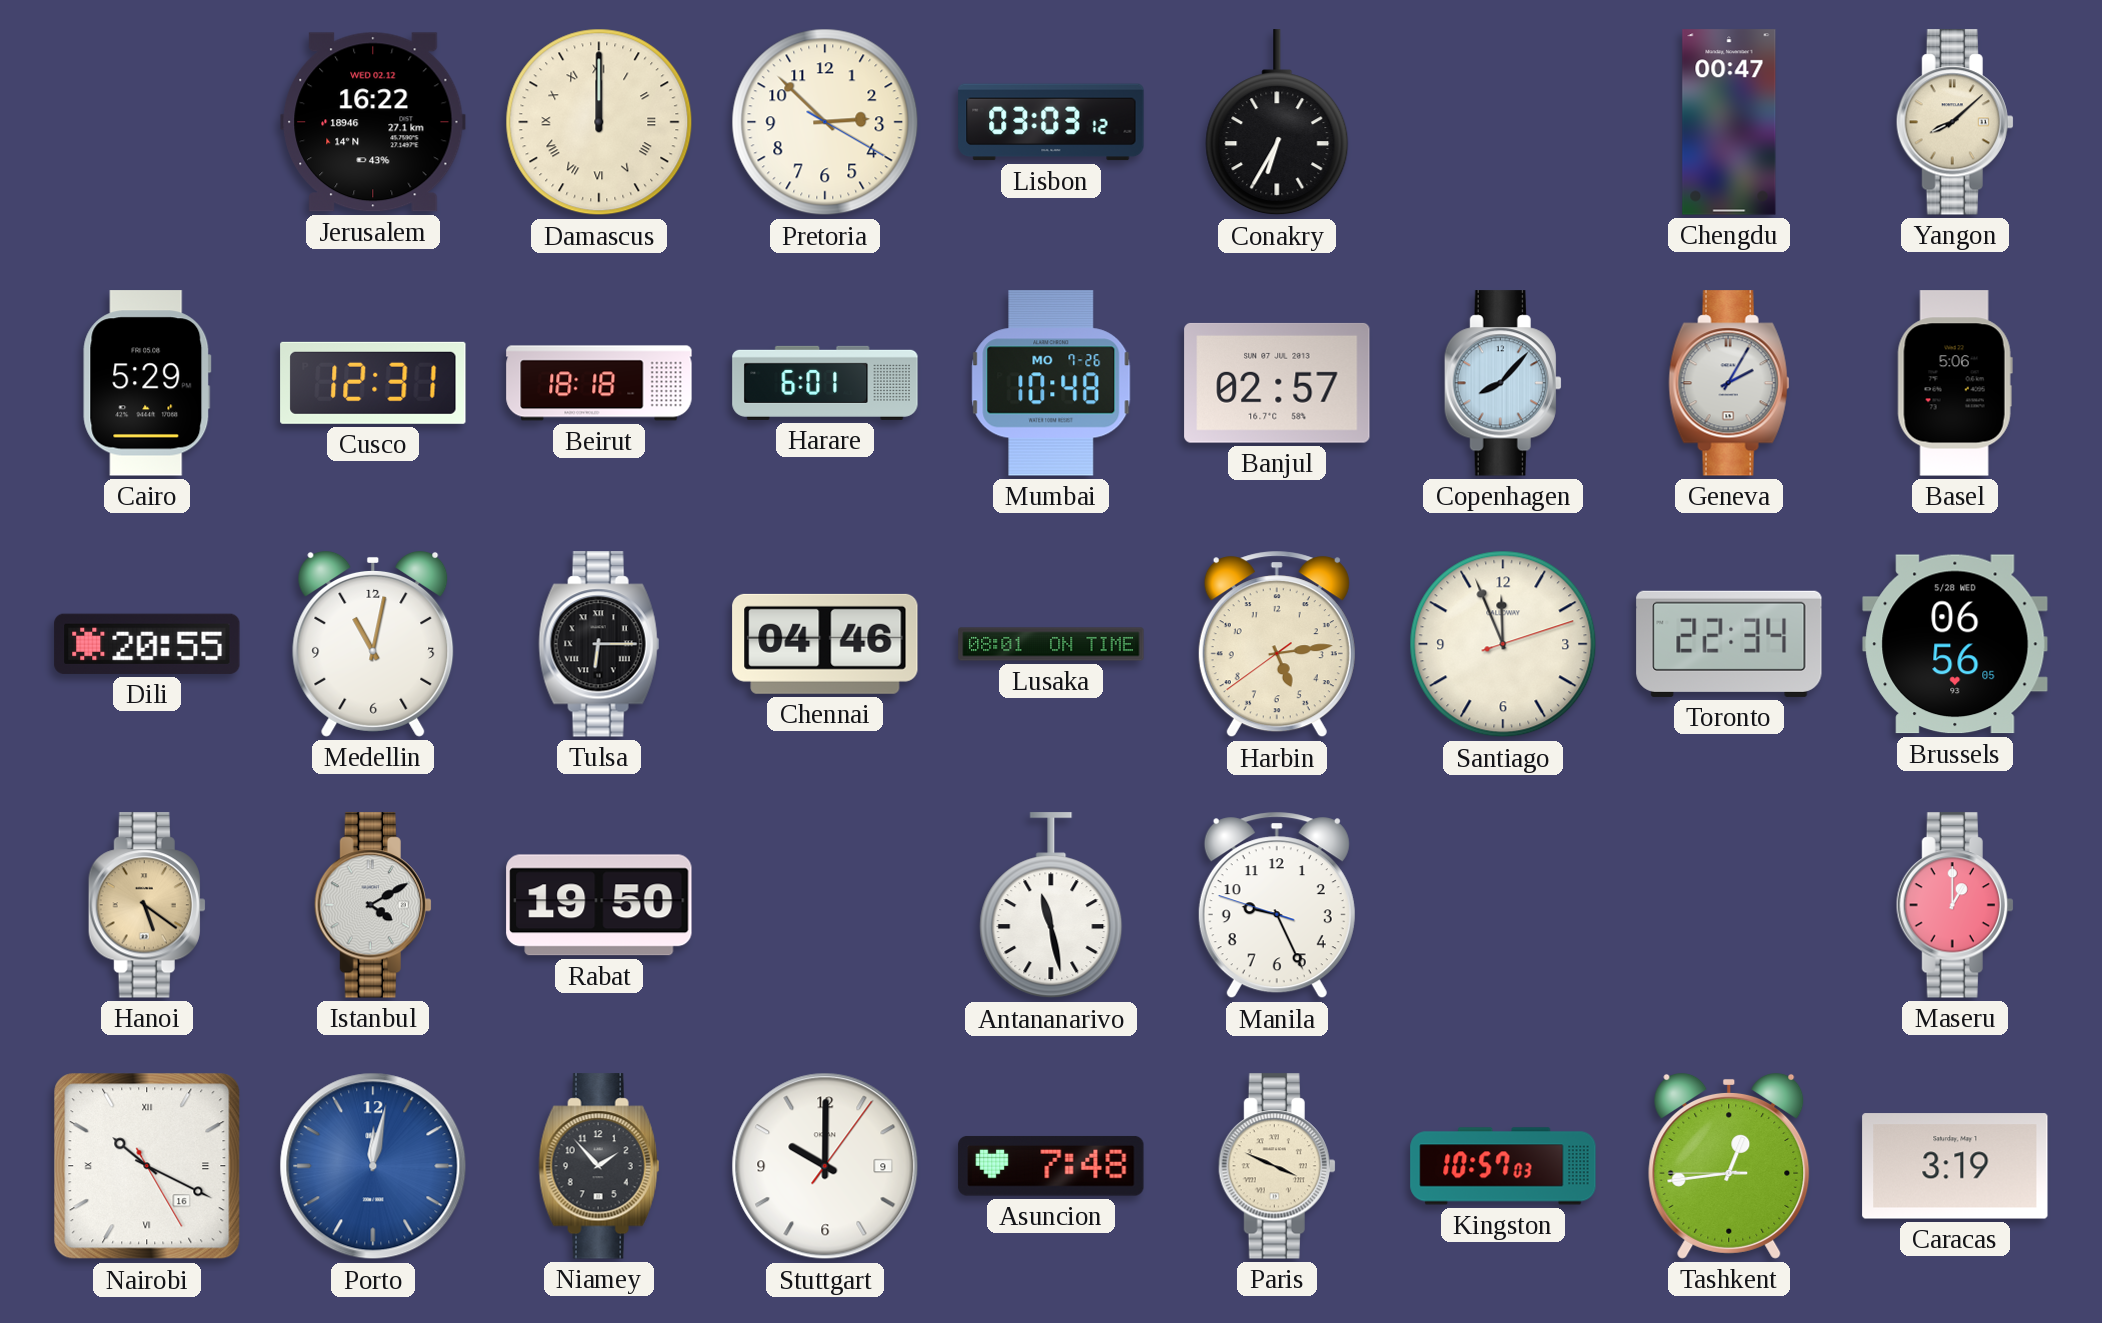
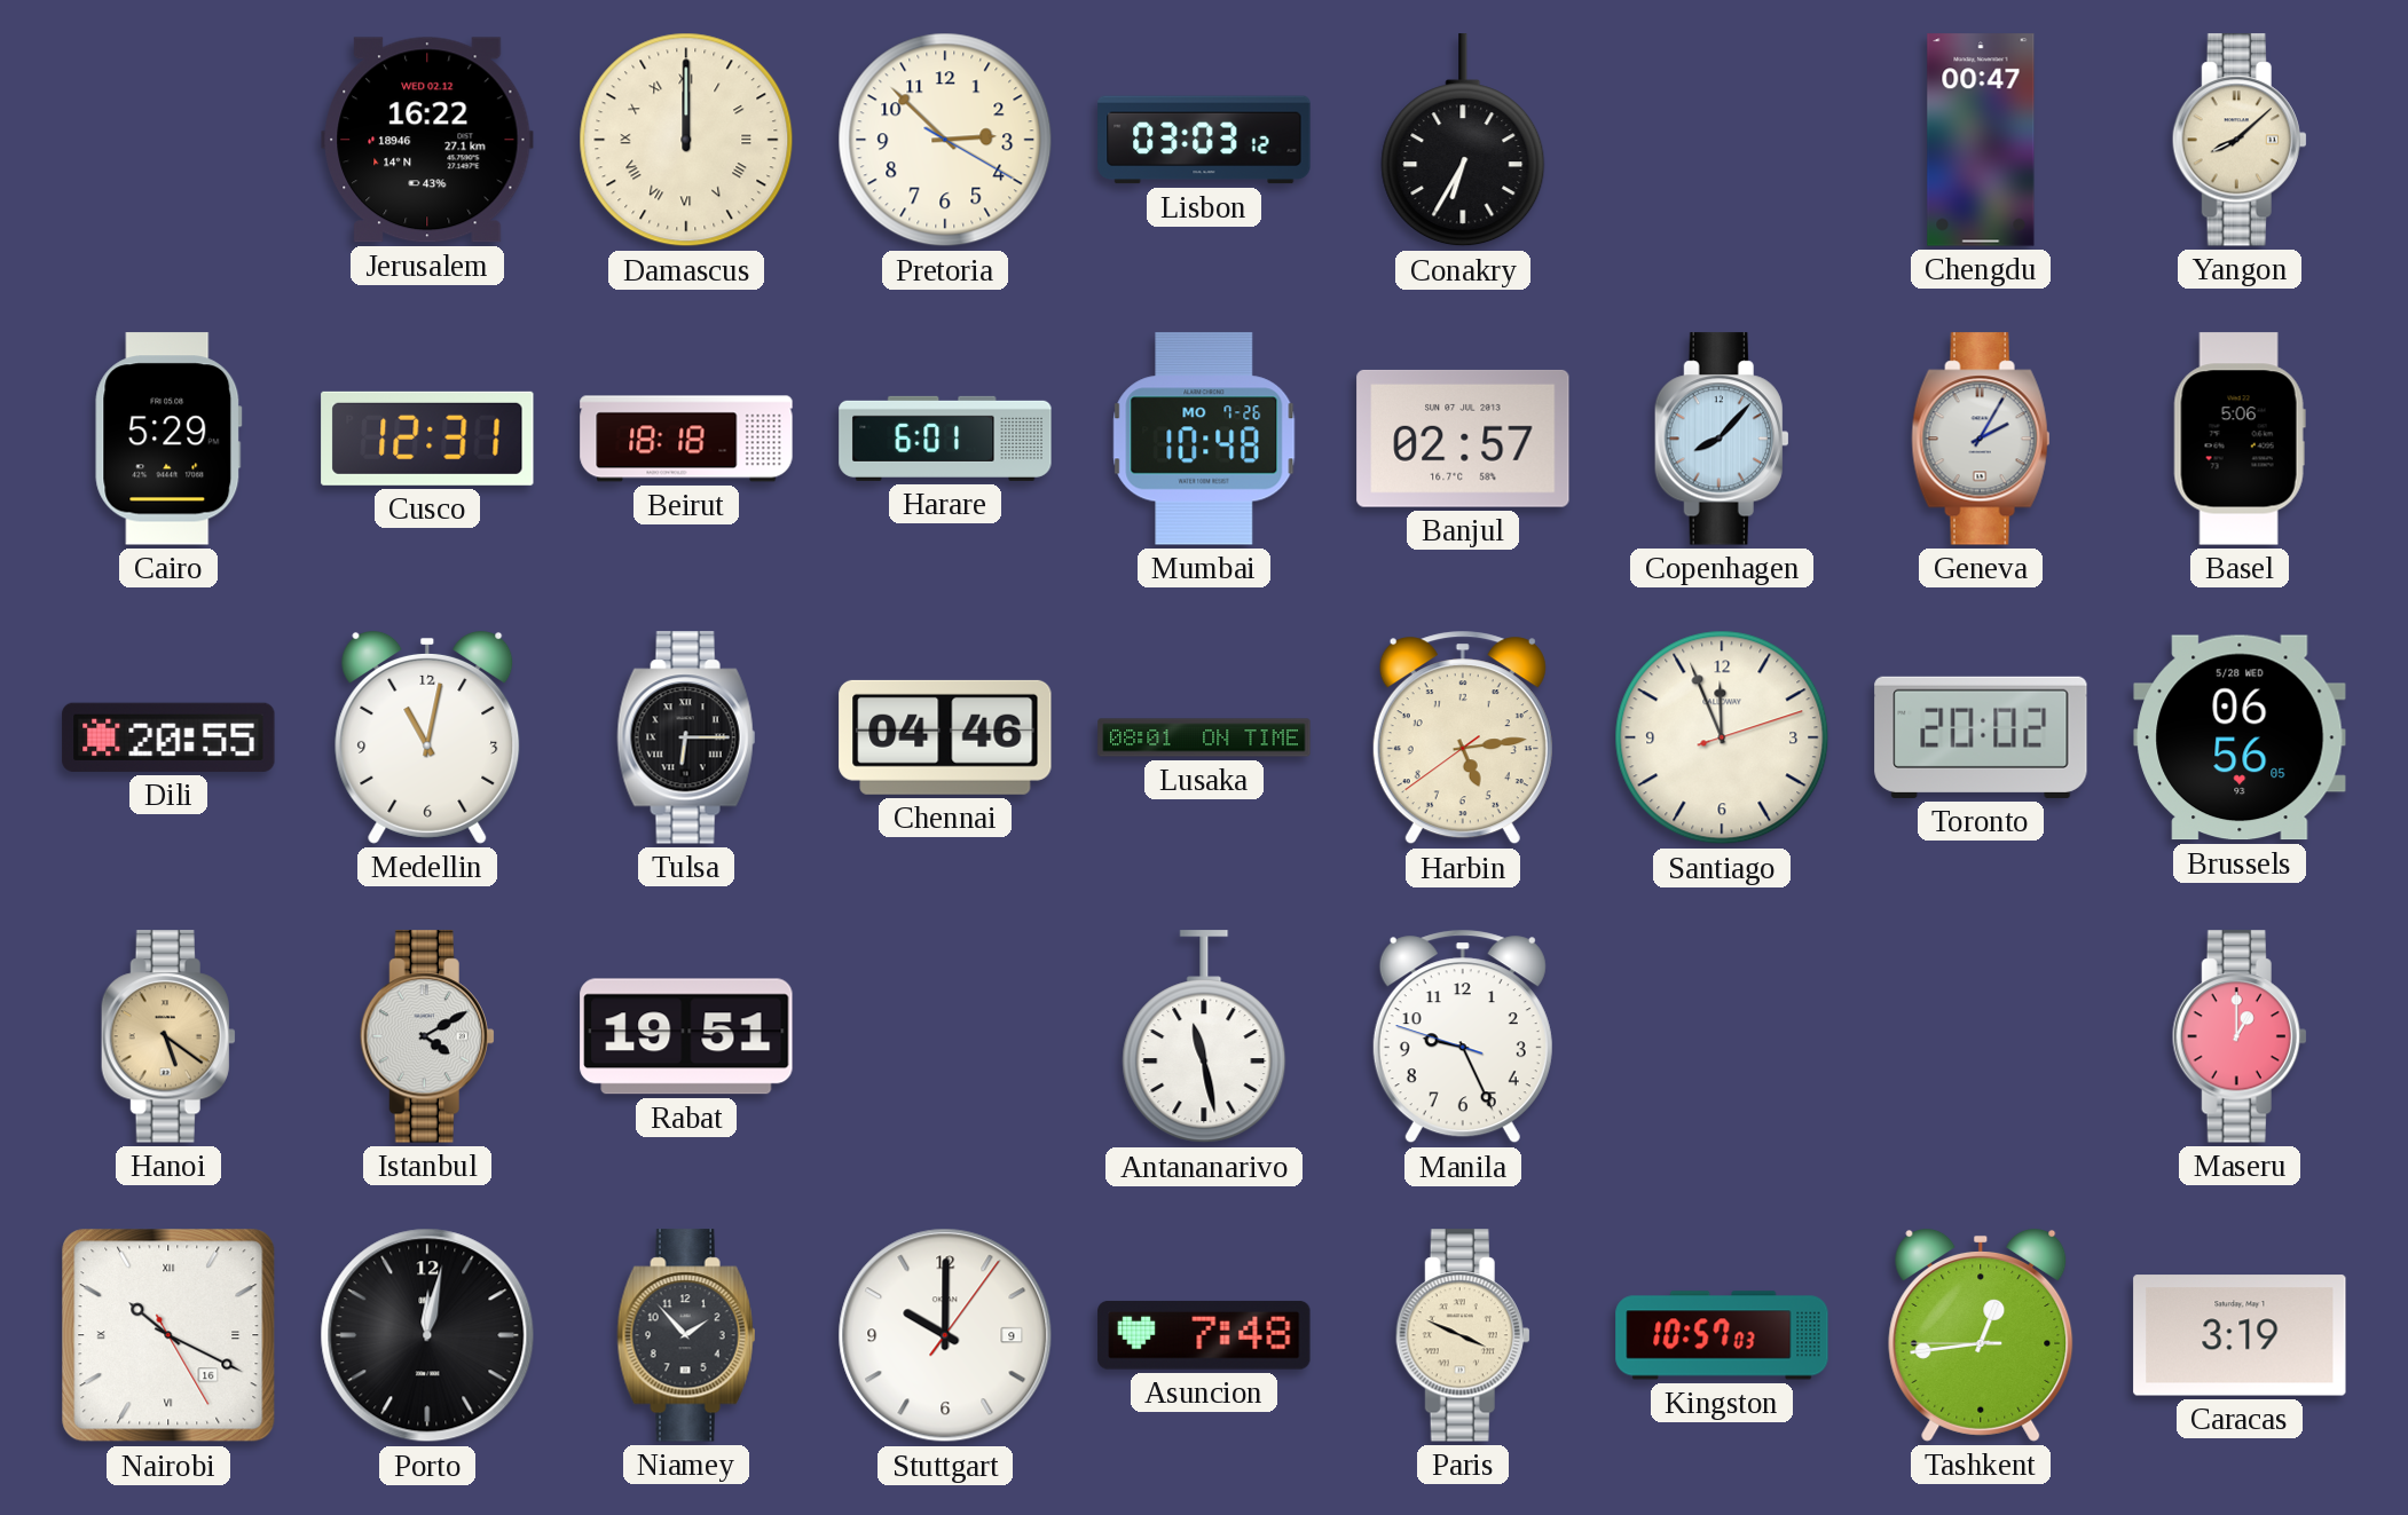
Toronto: 22:34 -> 20:02 (1981, 737)
Rabat: 19:50 -> 19:51 (686, 1036)
Porto dial: blue -> black (427, 1335)
